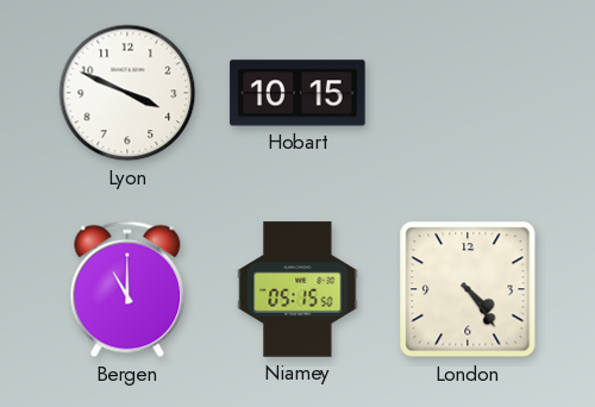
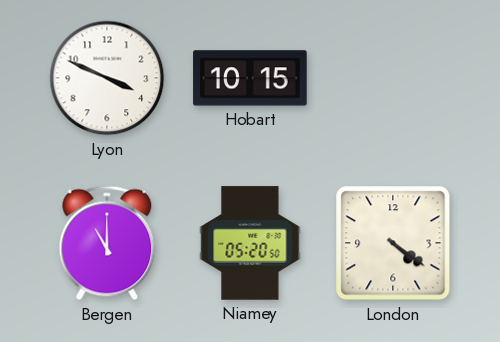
Niamey: 05:15 -> 05:20 (250, 243)
London: 4:24 -> 4:21 (393, 243)
